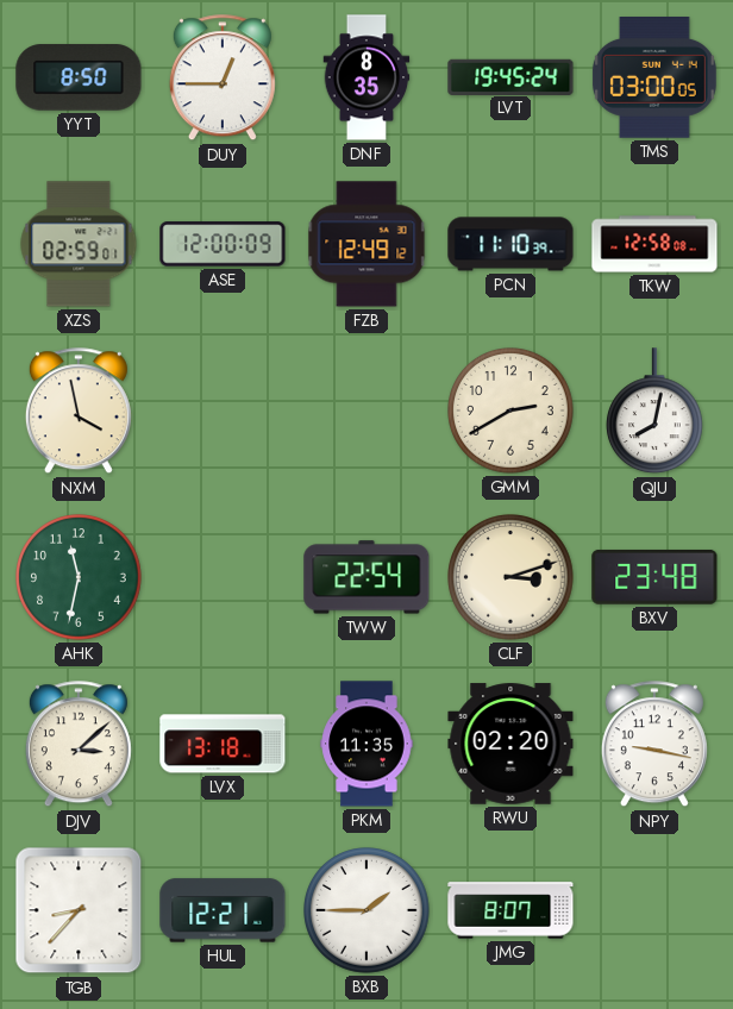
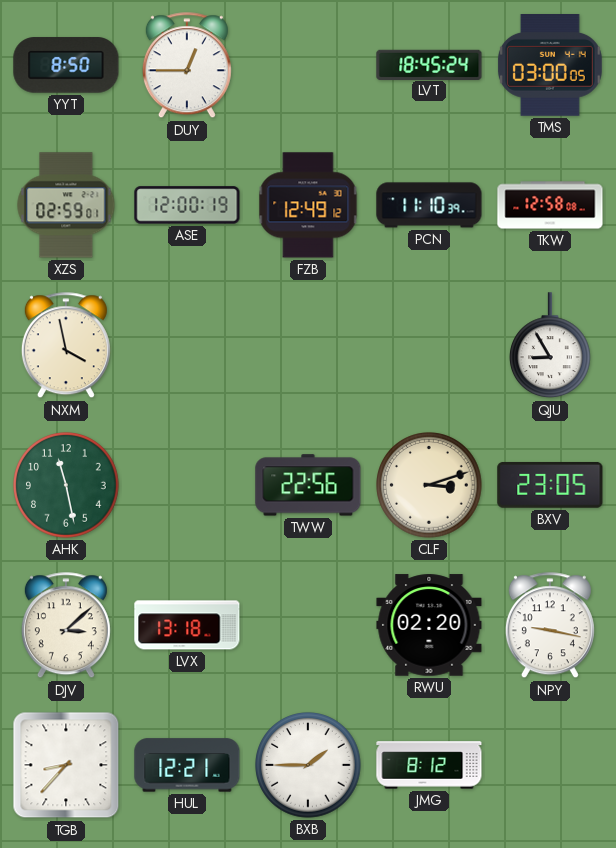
DNF: 8:35 -> none (366, 77)
LVT: 19:45 -> 18:45 (429, 64)
ASE: 12:00:09 -> 12:00:19 (187, 205)
GMM: 2:40 -> none (510, 411)
QJU: 8:02 -> 8:55 (551, 346)
AHK: 11:32 -> 11:28 (66, 485)
TWW: 22:54 -> 22:56 (308, 485)
BXV: 23:48 -> 23:05 (550, 485)
PKM: 11:35 -> none (366, 744)
JMG: 8:07 -> 8:12 (429, 765)
